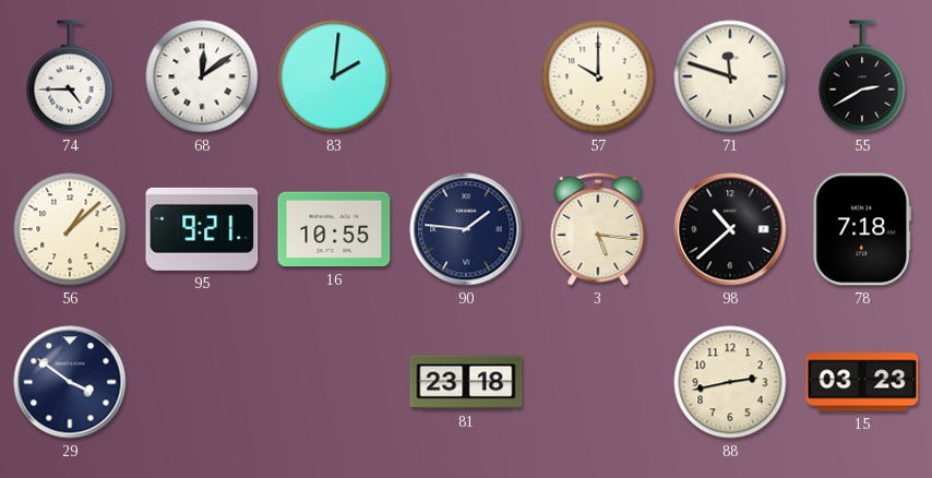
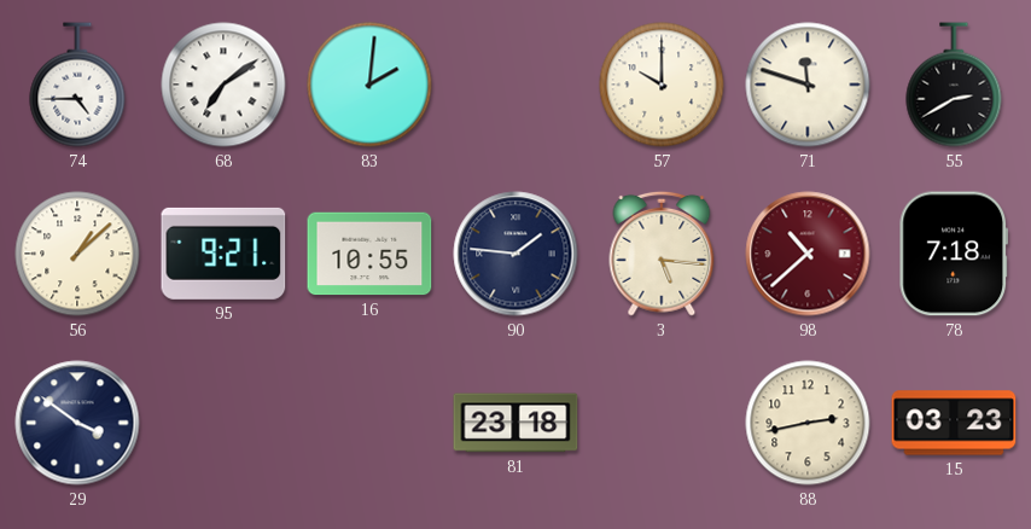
68: 12:09 -> 7:09 (223, 85)
98 dial: black -> burgundy (808, 254)
